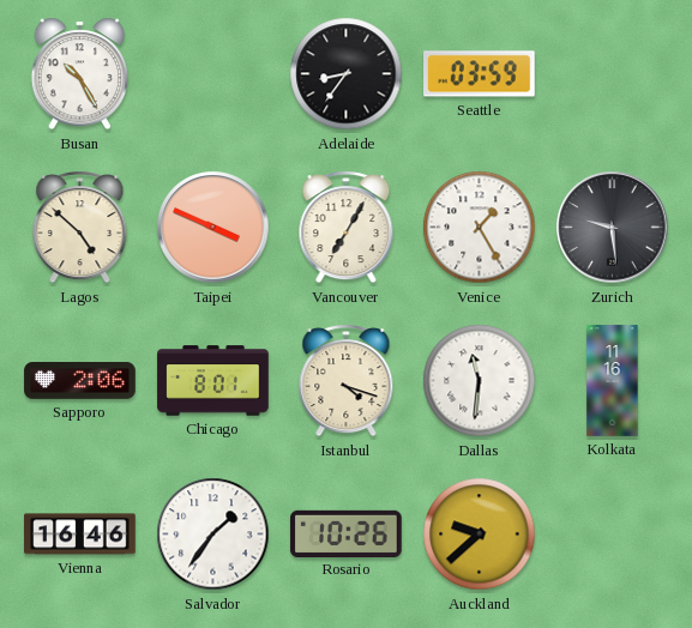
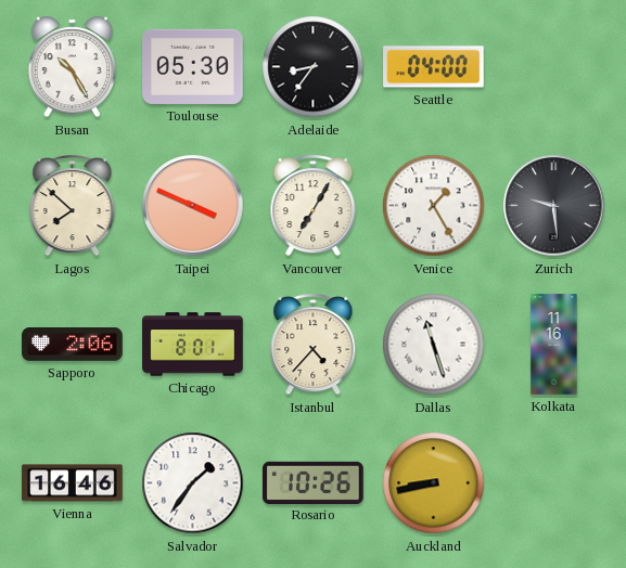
Toulouse: none -> 05:30 (193, 66)
Seattle: 03:59 -> 04:00 (434, 67)
Lagos: 4:52 -> 7:52 (73, 206)
Istanbul: 4:18 -> 4:37 (314, 345)
Dallas: 11:31 -> 11:27 (434, 345)
Auckland: 9:38 -> 8:43 (434, 483)
